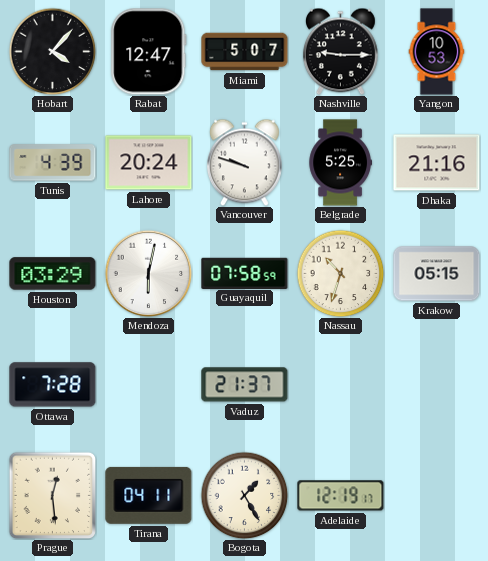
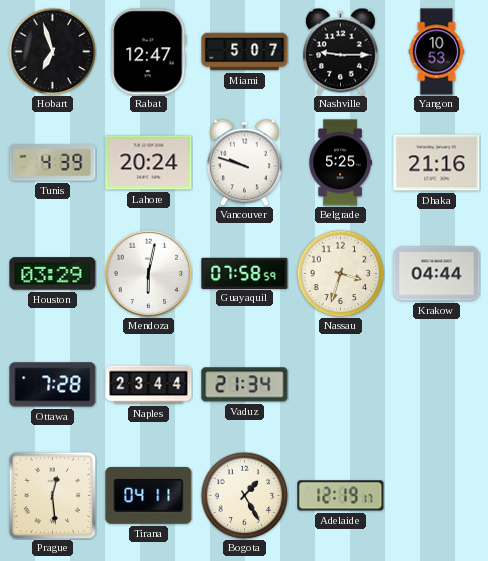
Hobart: 4:07 -> 6:57 (52, 51)
Nassau: 10:33 -> 3:33 (340, 273)
Krakow: 05:15 -> 04:44 (437, 274)
Naples: none -> 23:44 (149, 385)
Vaduz: 21:37 -> 21:34 (245, 385)
